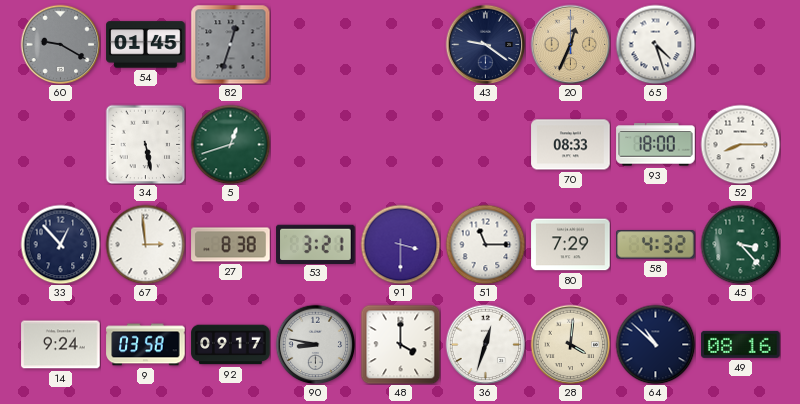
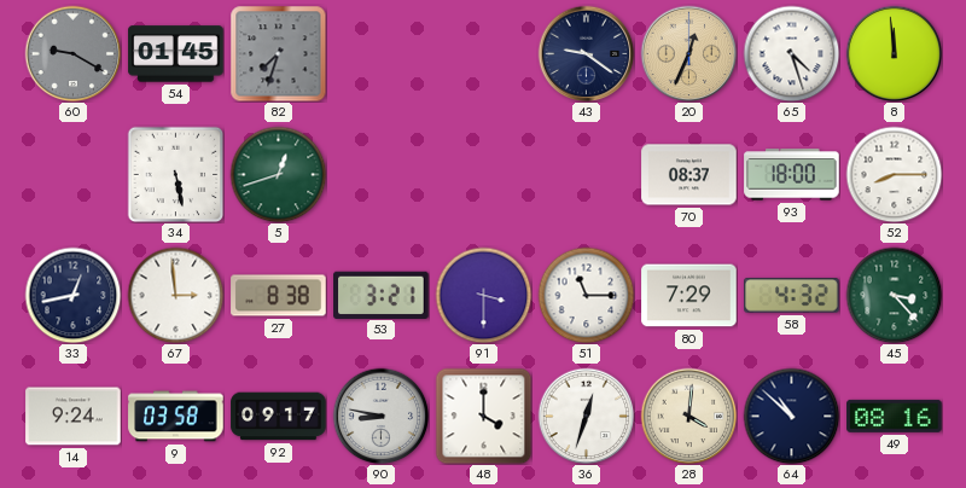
82: 12:33 -> 7:33 (278, 53)
8: none -> 11:59 (894, 53)
70: 08:33 -> 08:37 (689, 175)
33: 12:53 -> 12:43 (72, 295)
